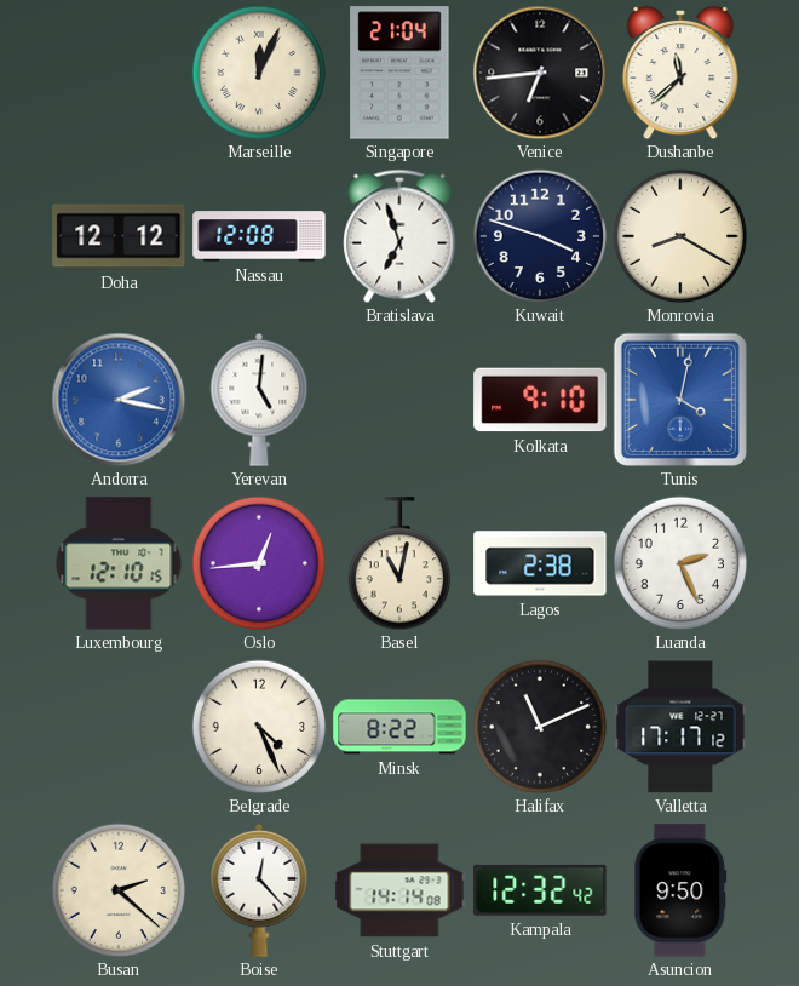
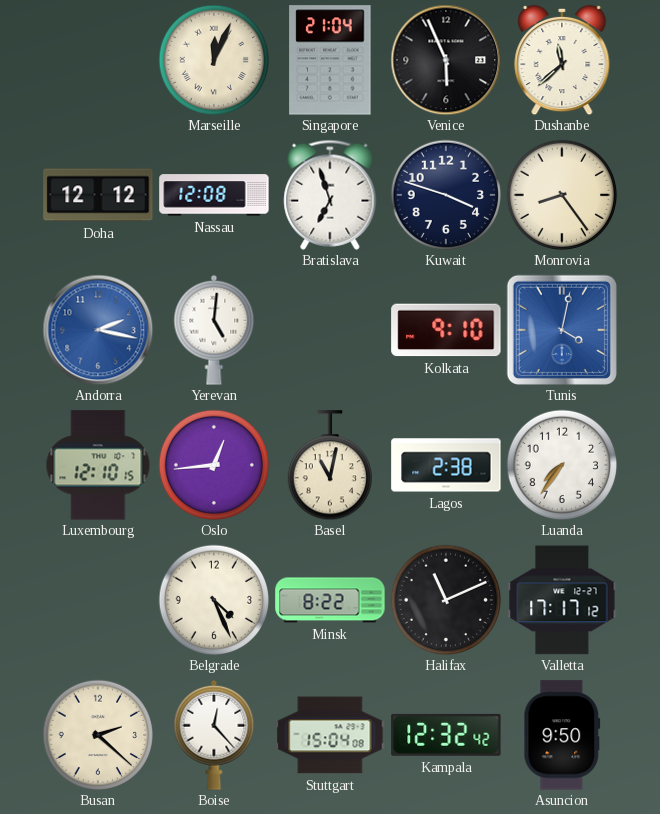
Venice: 6:44 -> 5:56 (446, 60)
Monrovia: 8:20 -> 8:24 (562, 195)
Luanda: 2:26 -> 7:36 (562, 465)
Stuttgart: 14:14 -> 15:04 (330, 735)
